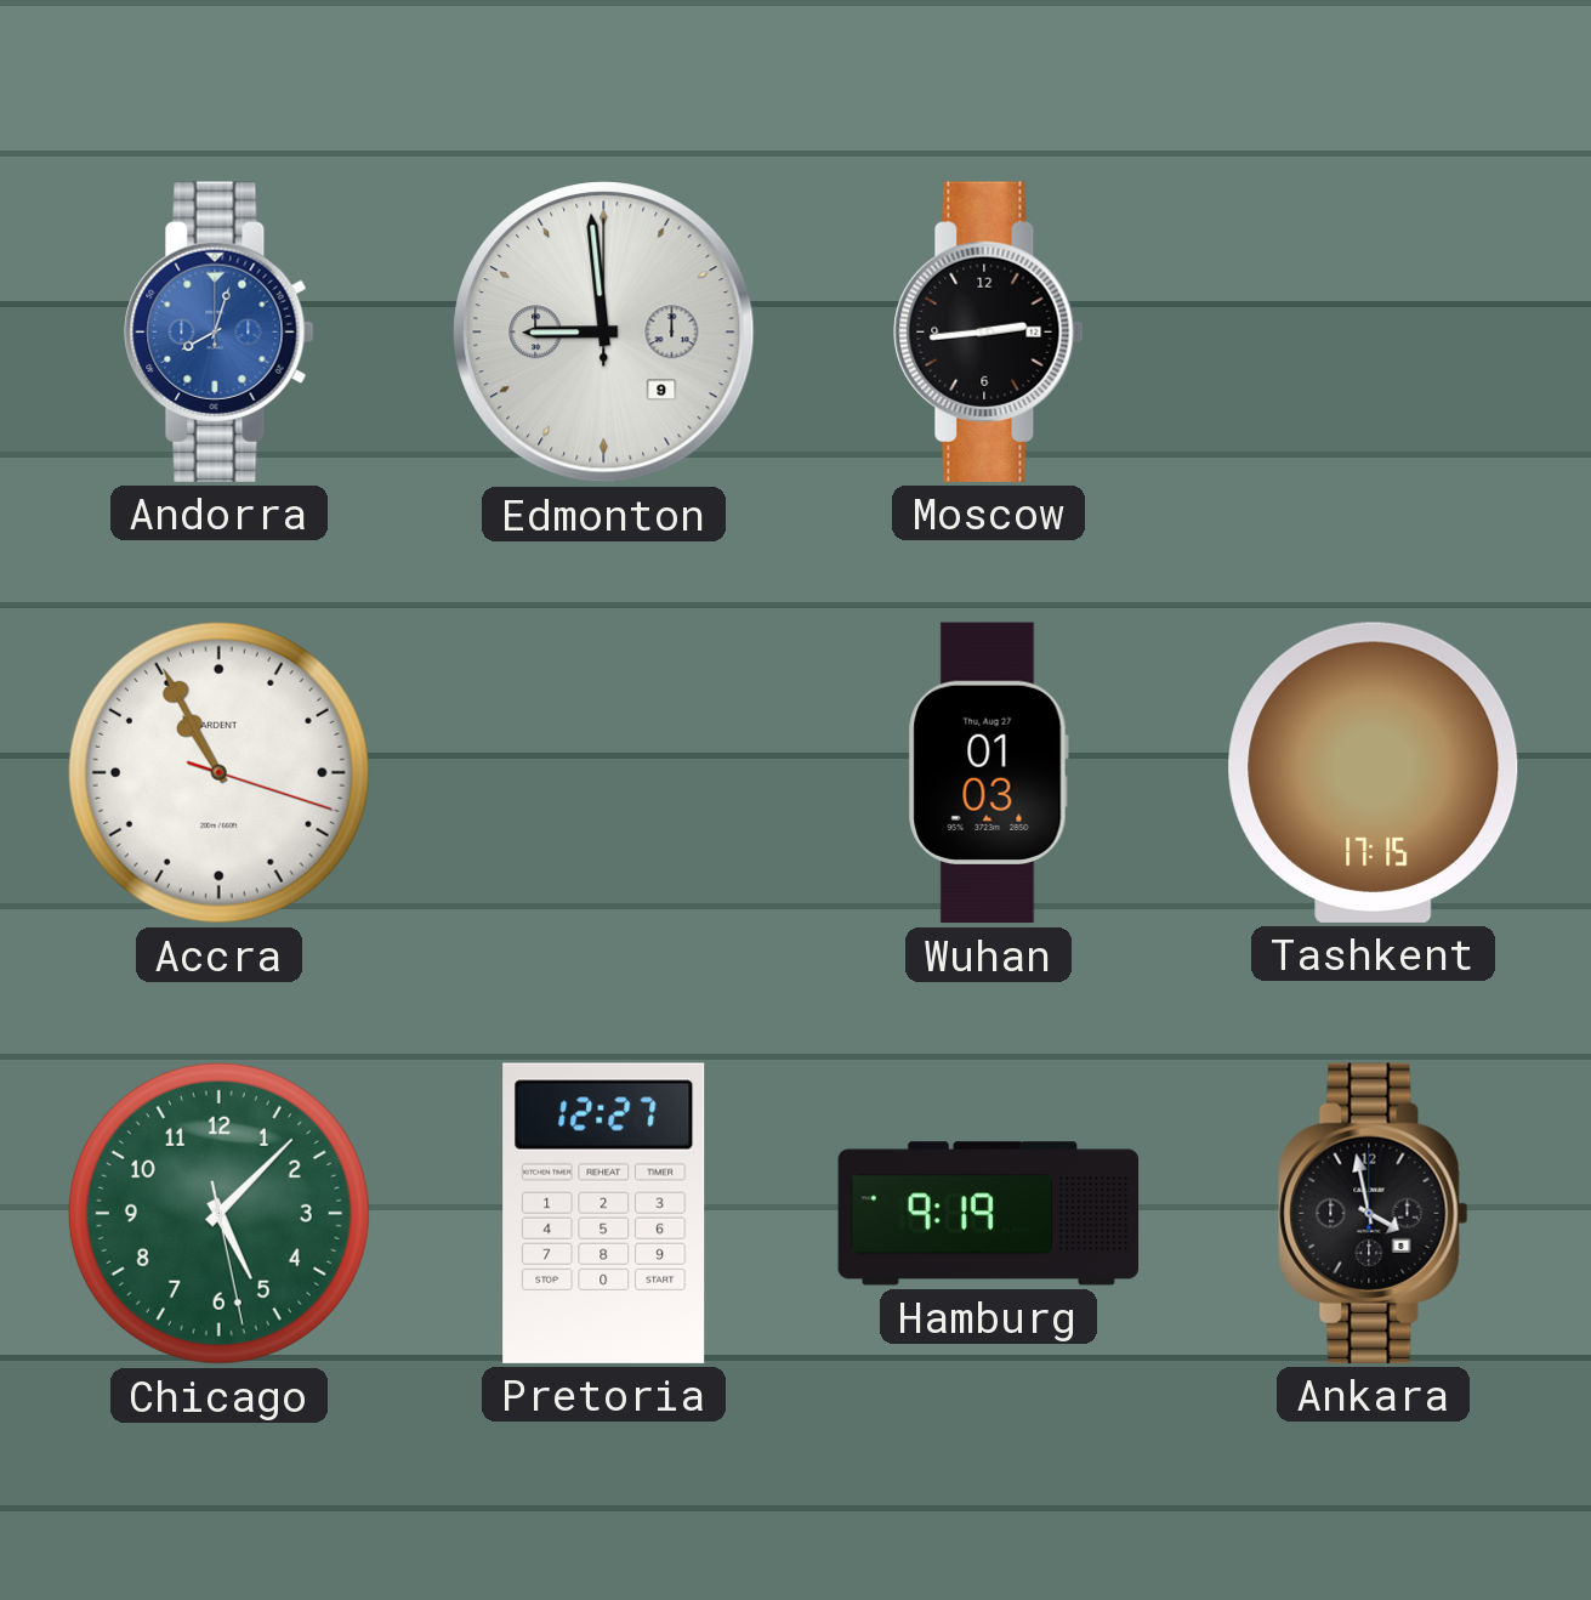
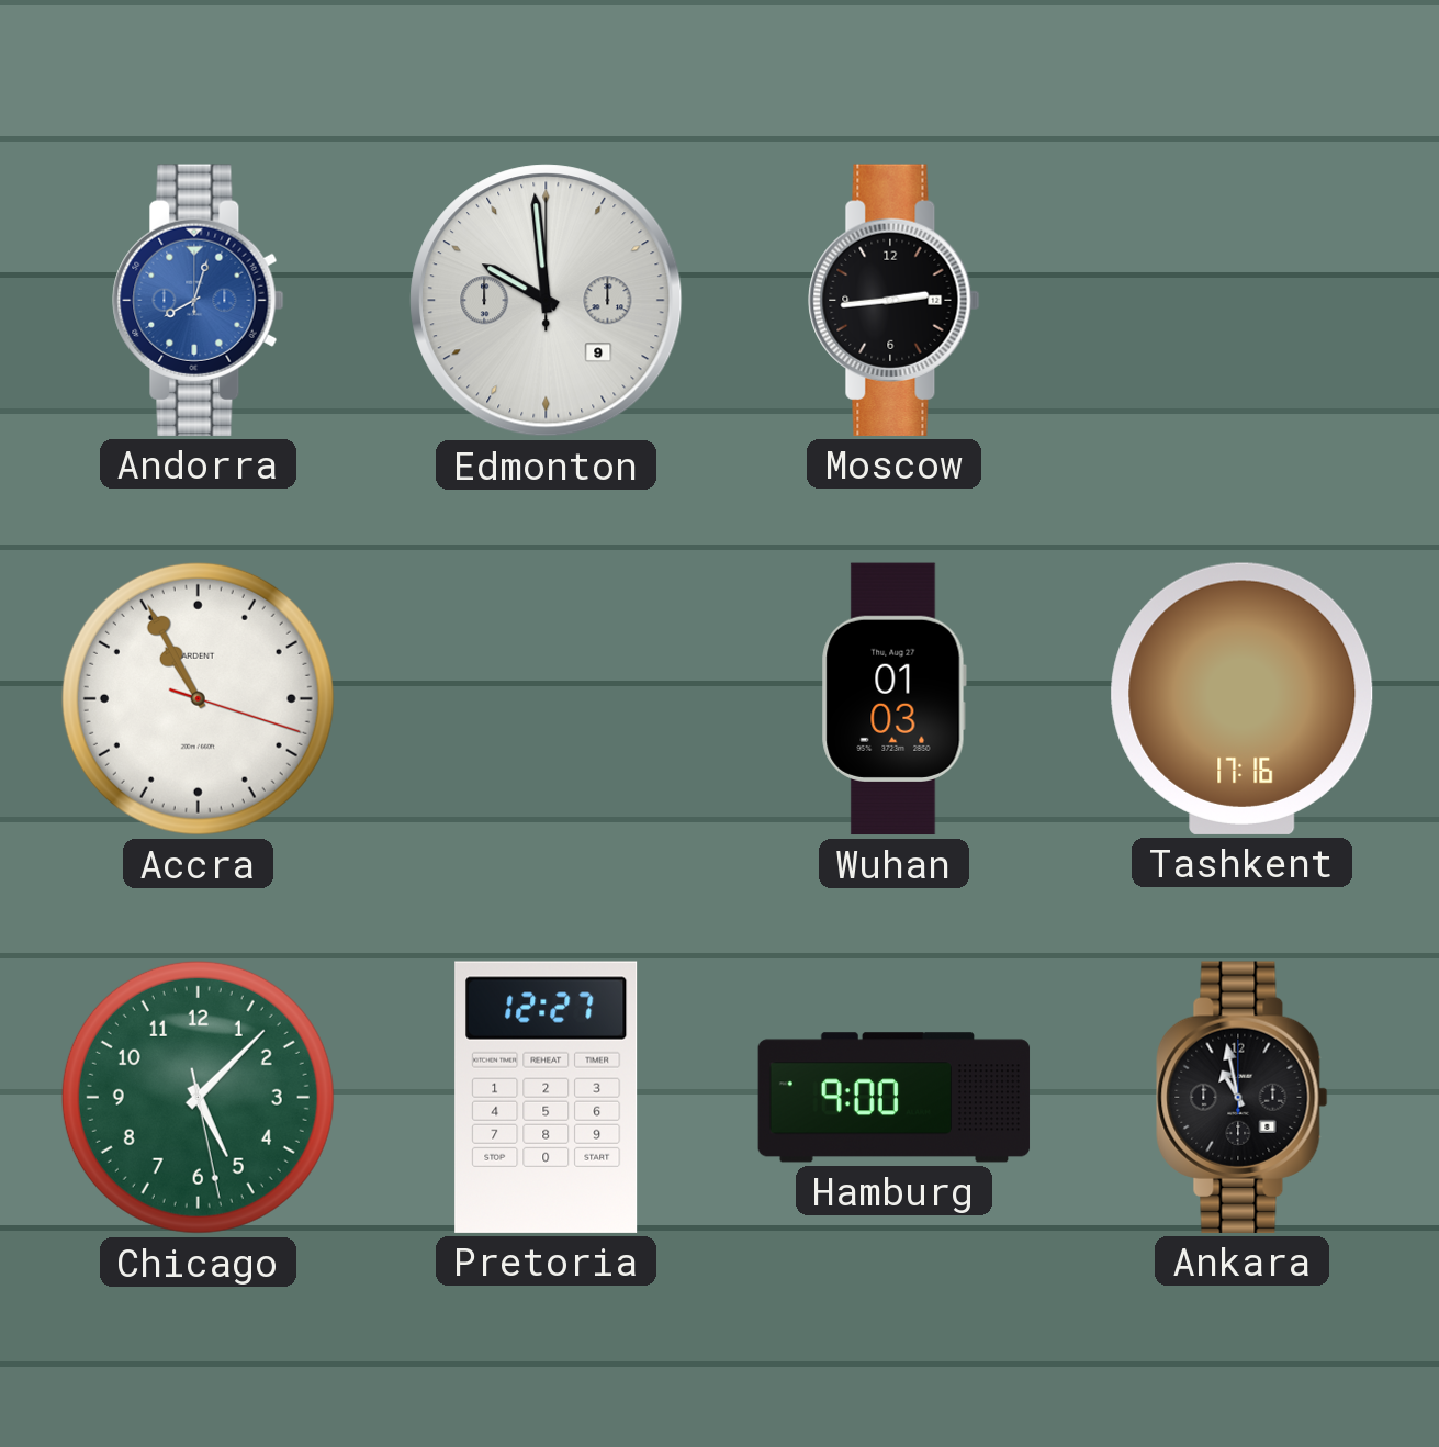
Edmonton: 8:59 -> 9:59 (547, 301)
Tashkent: 17:15 -> 17:16 (1243, 698)
Hamburg: 9:19 -> 9:00 (895, 1098)
Ankara: 3:58 -> 10:58 (1243, 1097)
